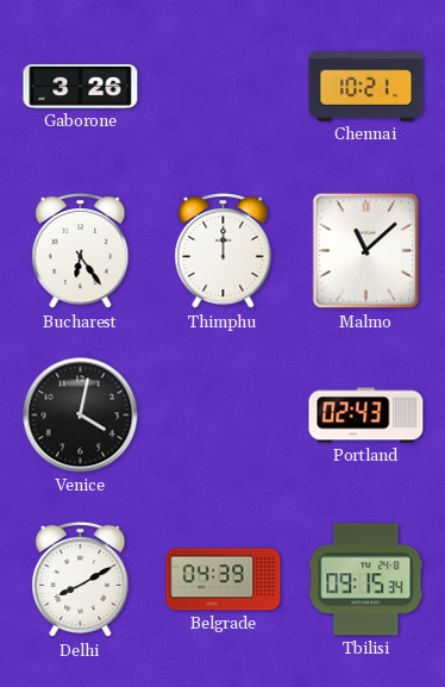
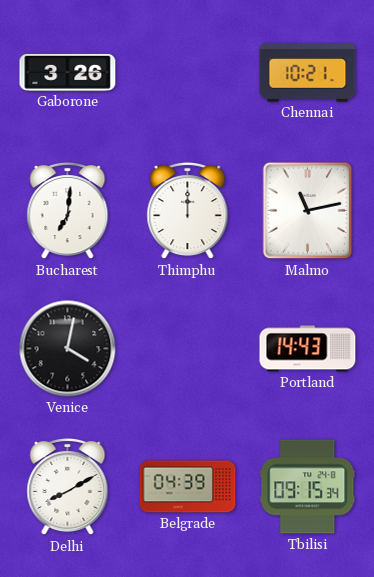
Bucharest: 6:24 -> 7:01 (68, 211)
Malmo: 11:08 -> 11:13 (308, 211)
Portland: 02:43 -> 14:43 (308, 349)
